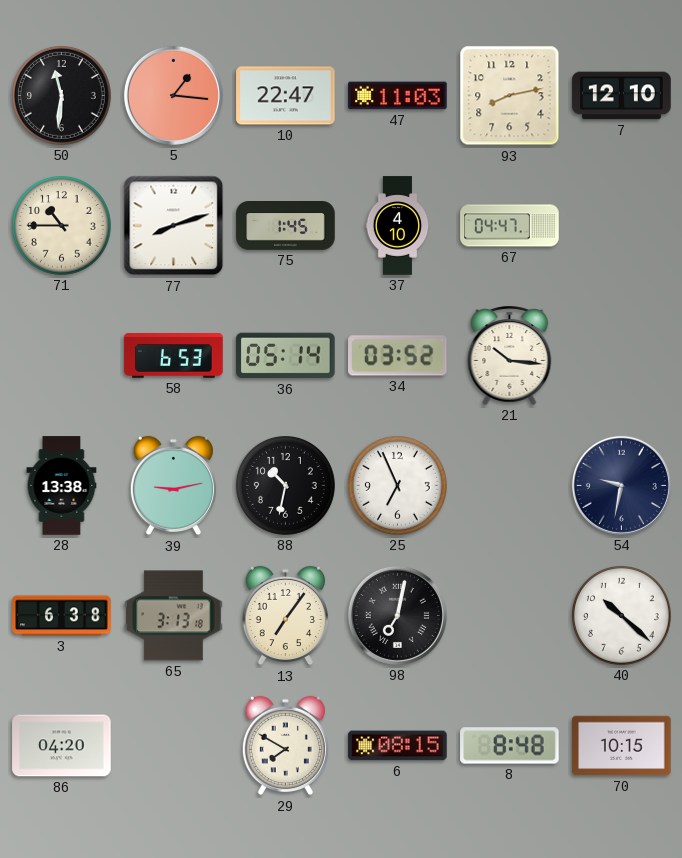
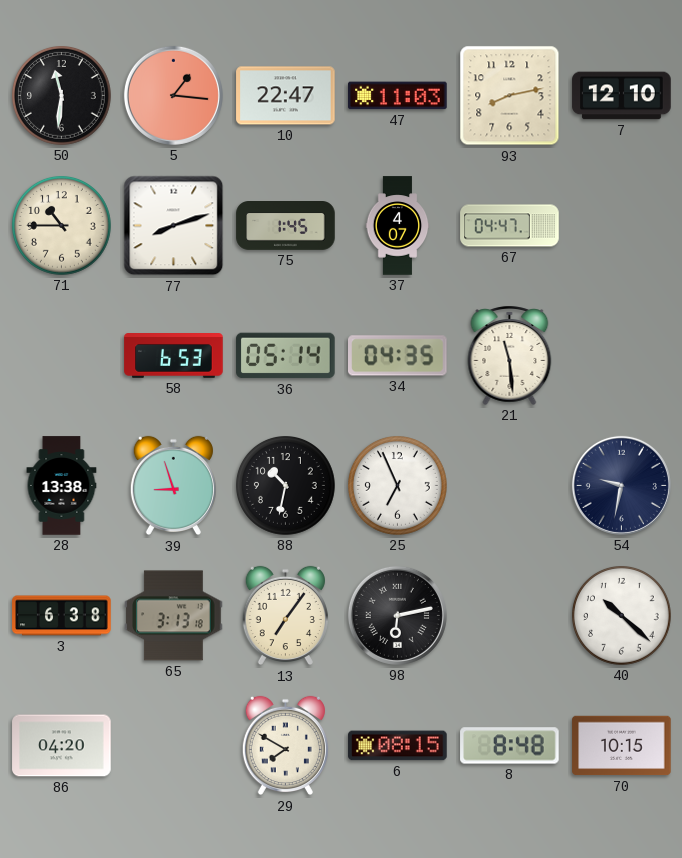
37: 4:10 -> 4:07 (398, 226)
34: 03:52 -> 04:35 (398, 356)
21: 10:16 -> 11:29 (510, 355)
39: 9:13 -> 8:57 (173, 486)
98: 7:02 -> 6:13 (397, 615)
